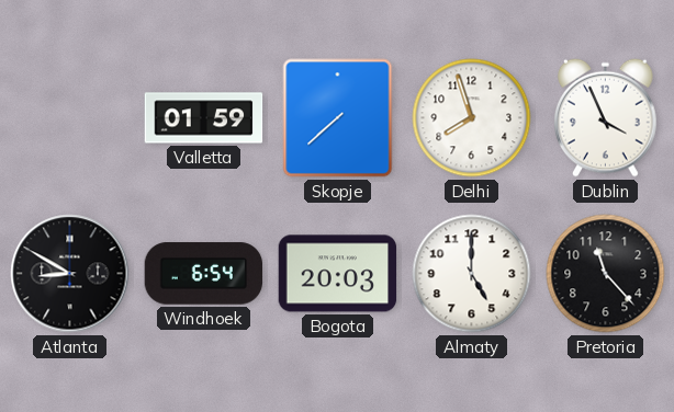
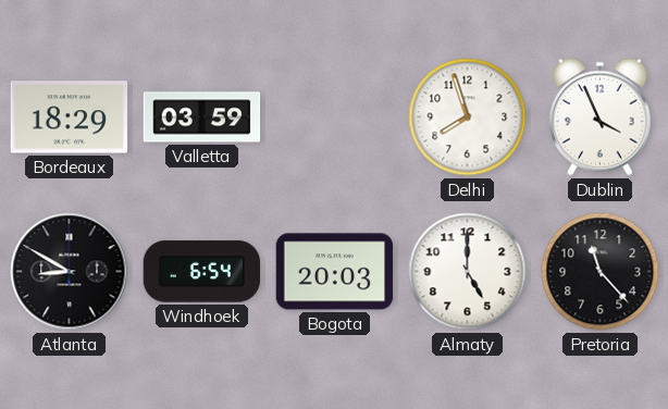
Bordeaux: none -> 18:29 (70, 117)
Valletta: 01:59 -> 03:59 (202, 117)
Skopje: 7:38 -> none (338, 118)
